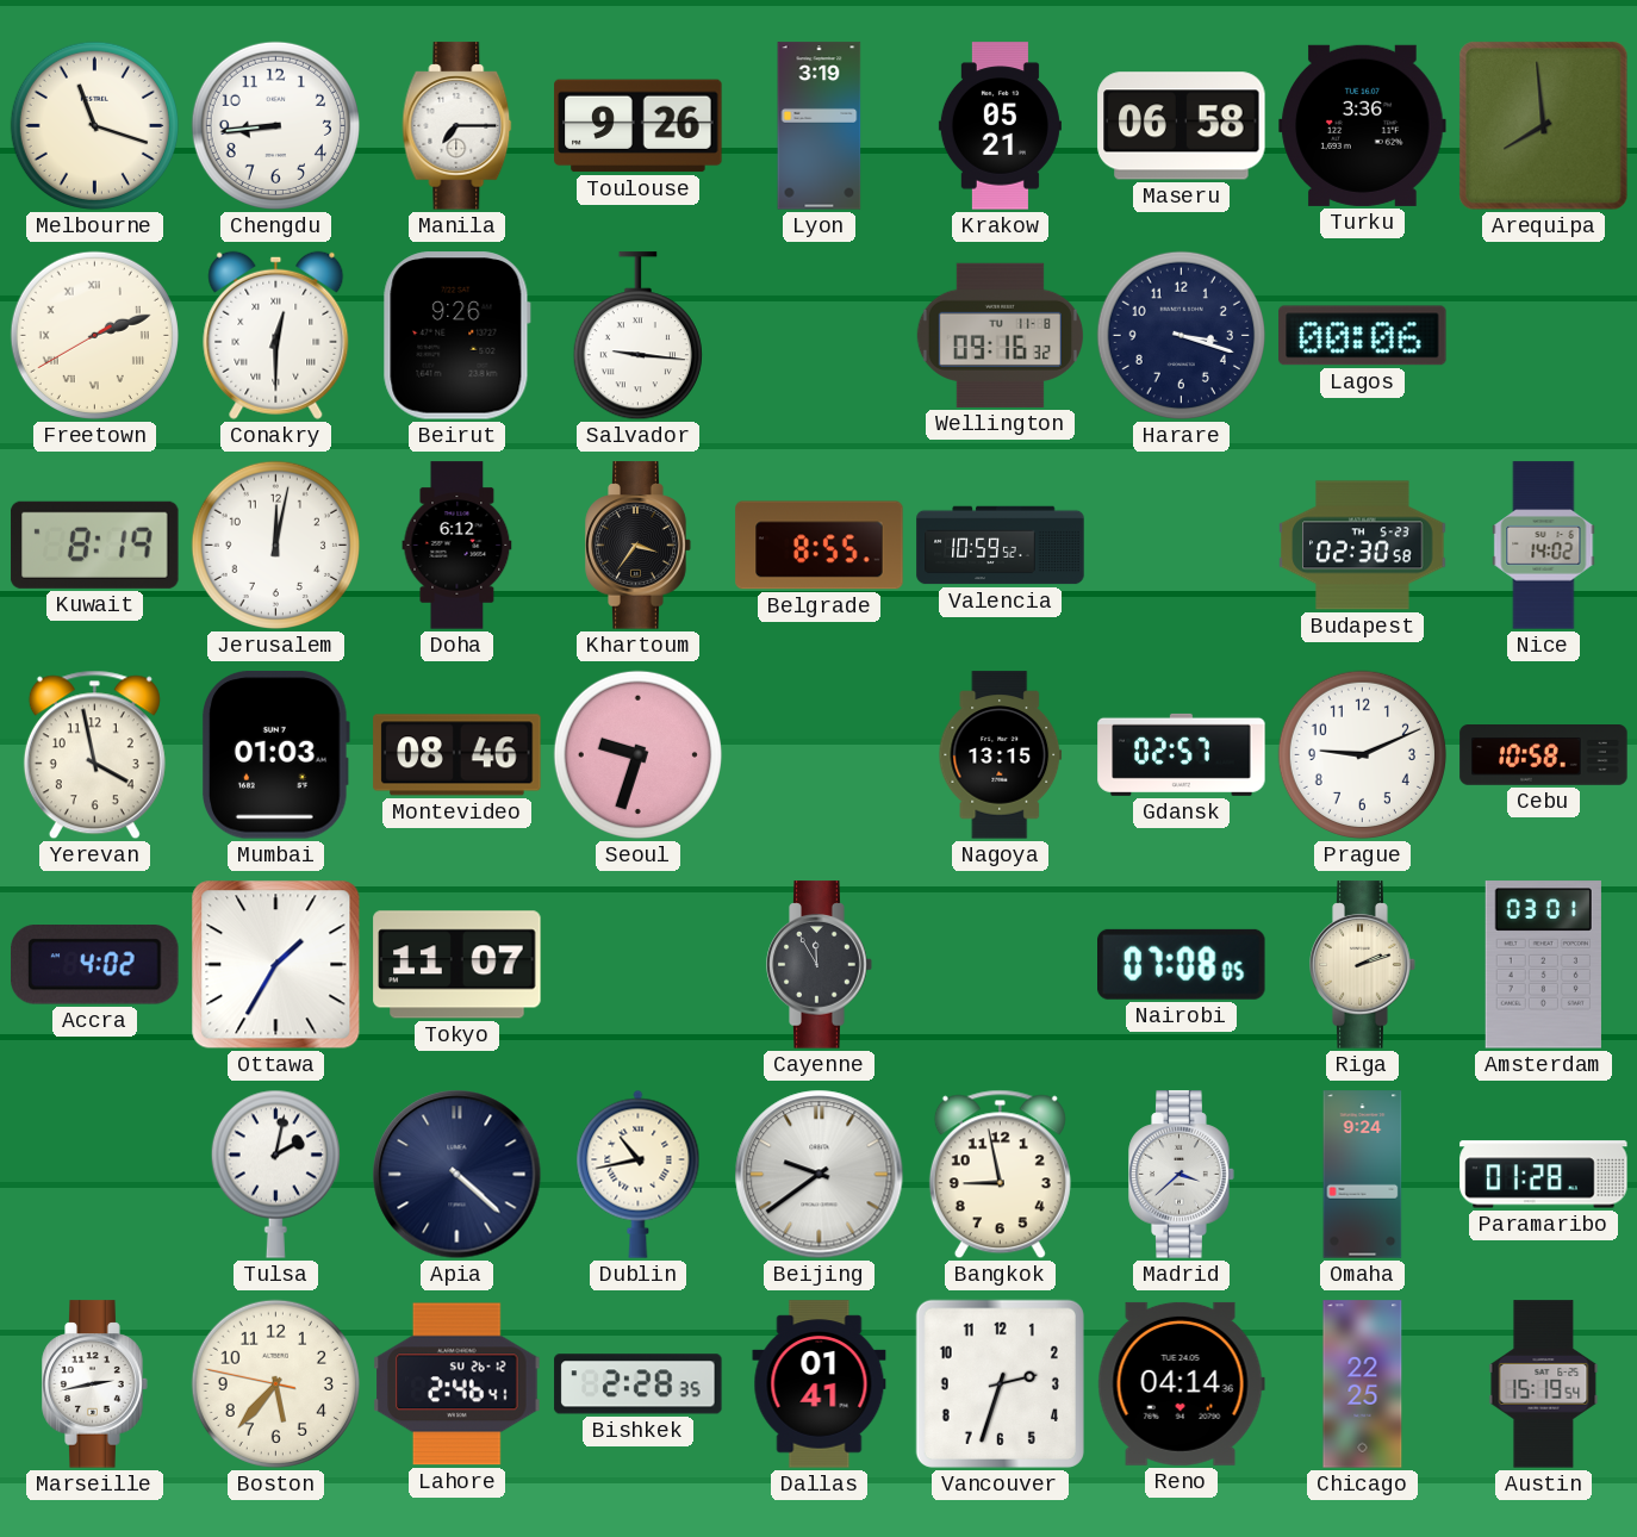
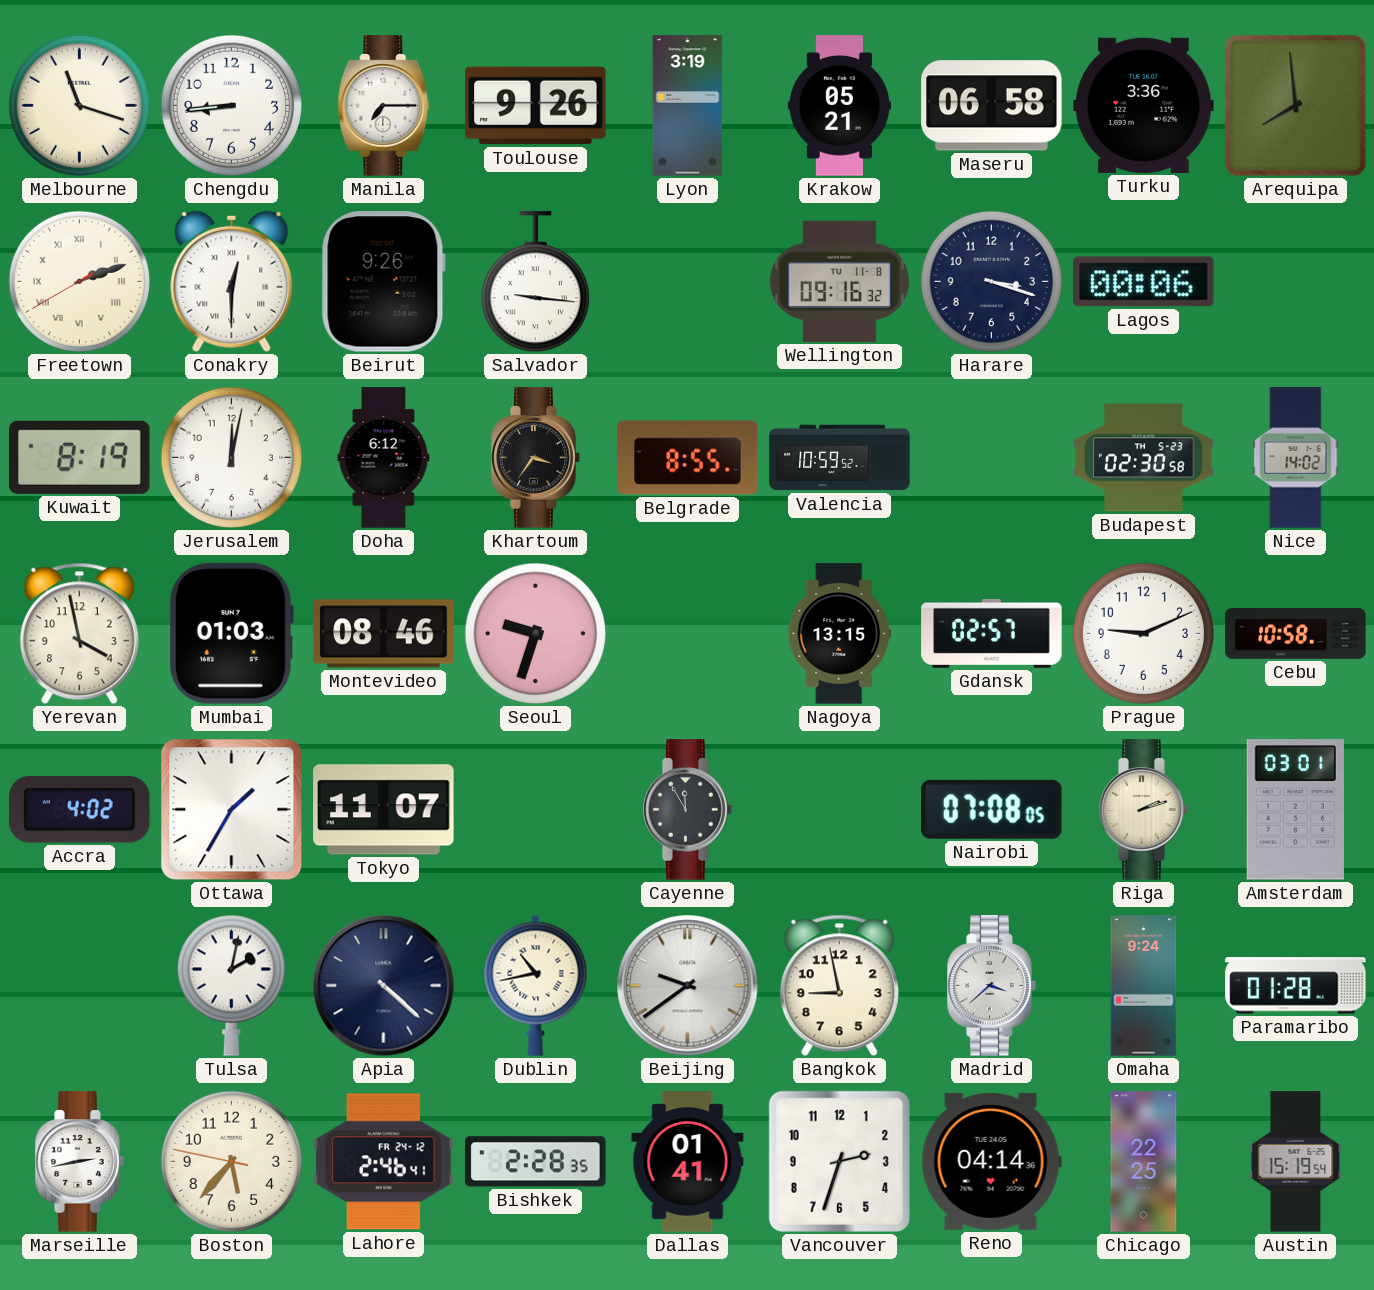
Lahore date: SU 26-12 -> FR 24-12 (384, 1162)
